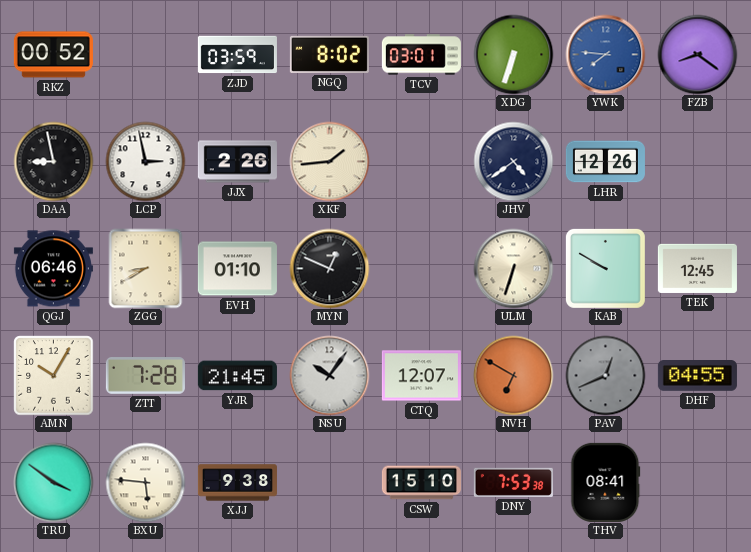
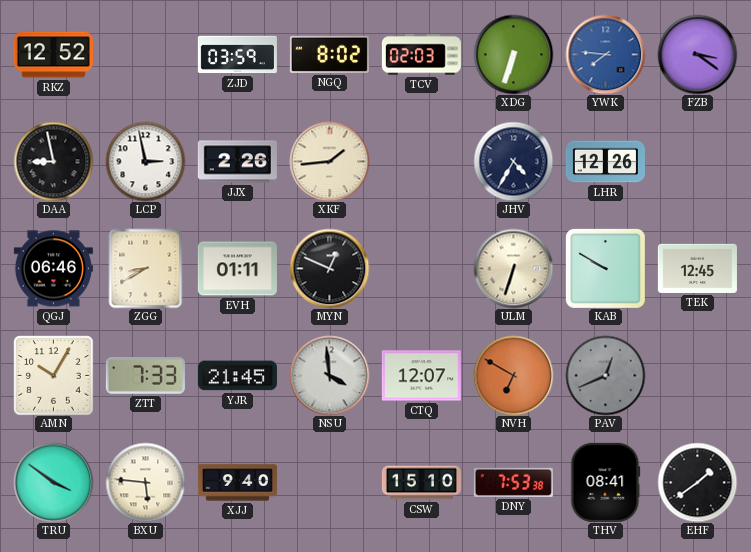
RKZ: 00:52 -> 12:52 (53, 55)
TCV: 03:01 -> 02:03 (421, 55)
FZB: 8:21 -> 3:21 (697, 54)
JHV: 4:39 -> 4:35 (513, 161)
EVH: 01:10 -> 01:11 (237, 269)
ZTT: 7:28 -> 7:33 (145, 376)
NSU: 10:06 -> 3:59 (329, 375)
DHF: 04:55 -> none (697, 376)
XJJ: 9:38 -> 9:40 (237, 483)
EHF: none -> 1:39 (697, 482)
